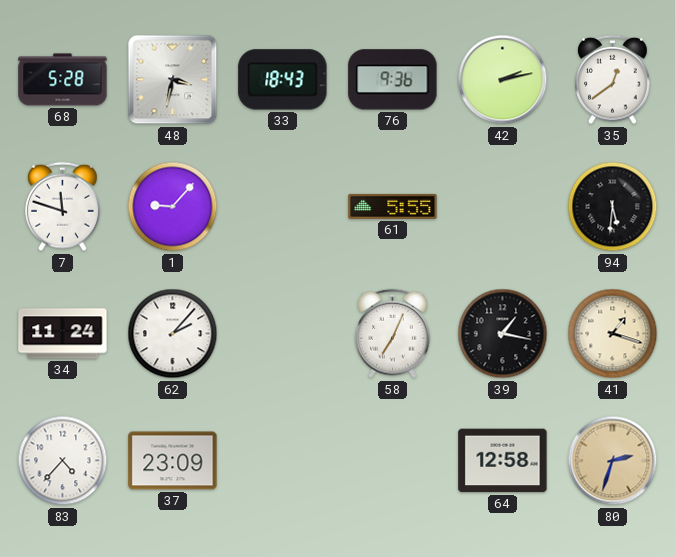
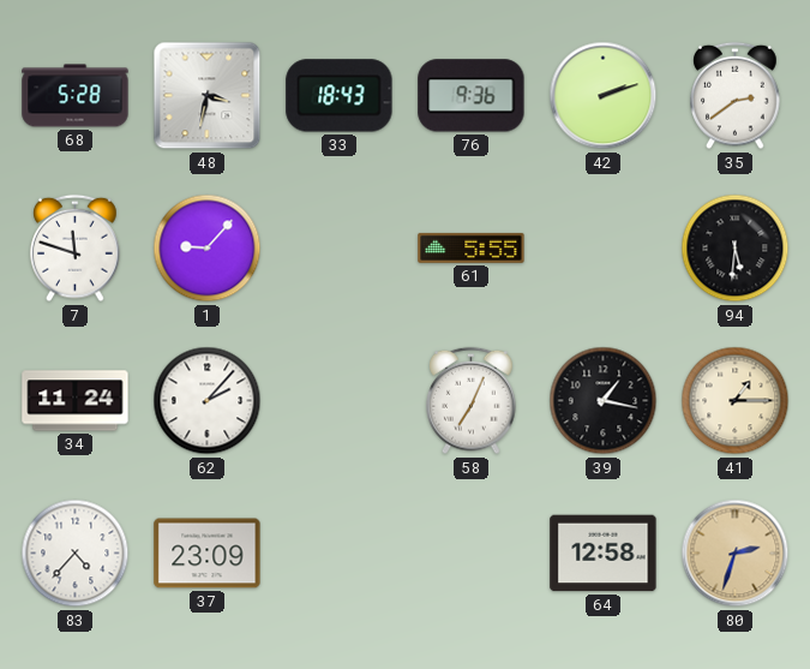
42: 2:13 -> 2:12 (604, 96)
35: 12:39 -> 2:39 (736, 96)
41: 1:18 -> 1:15 (736, 401)
